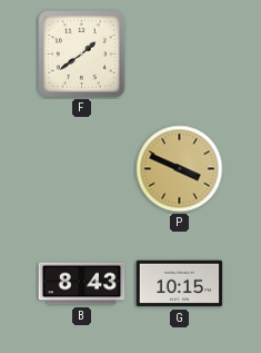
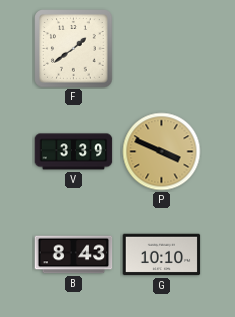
V: none -> 3:39 (74, 152)
G: 10:15 -> 10:10 (162, 255)
